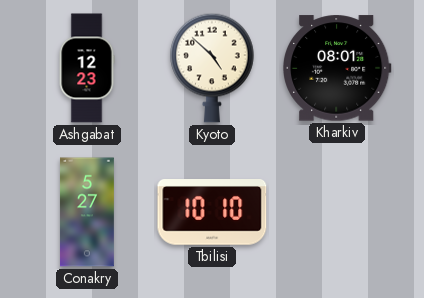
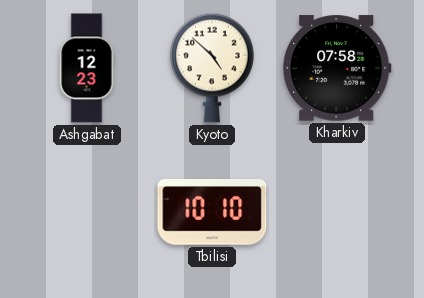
Kharkiv: 08:01 -> 07:58 (337, 68)
Conakry: 5:27 -> none (87, 212)
